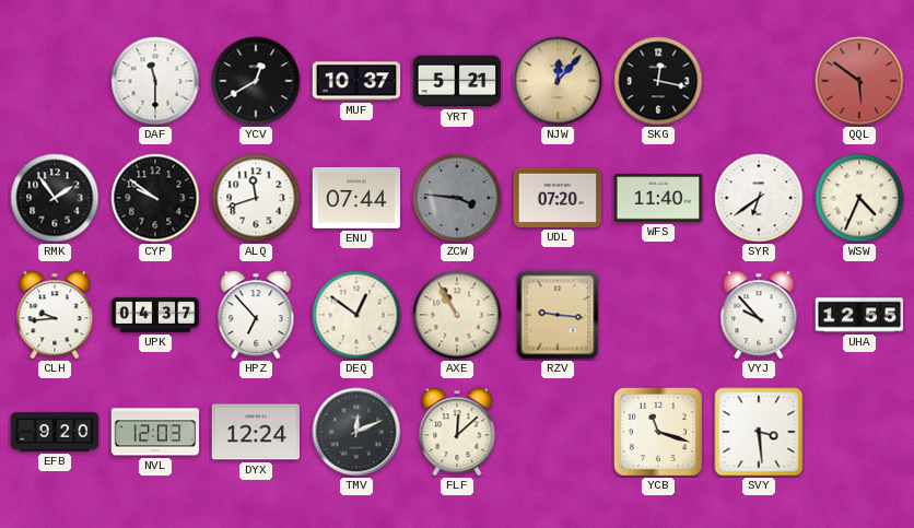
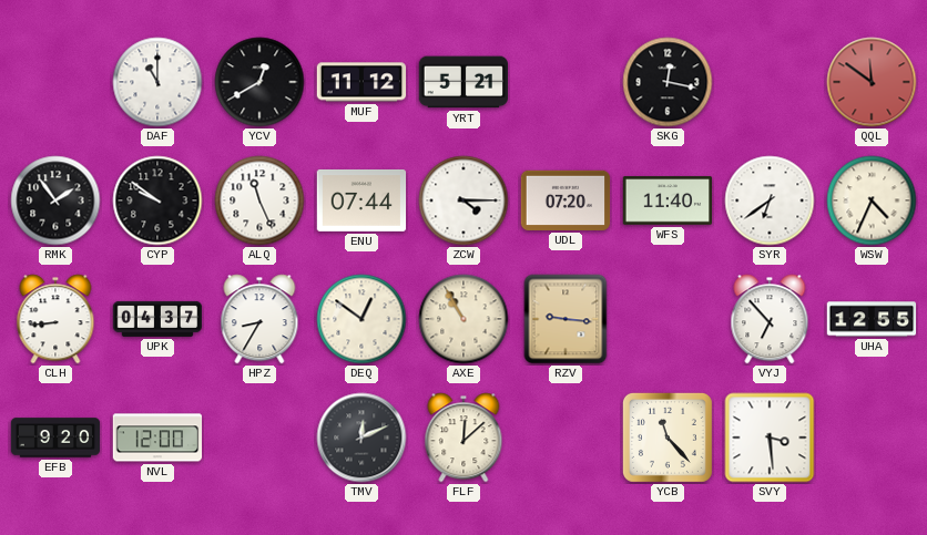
DAF: 11:30 -> 11:00 (157, 82)
MUF: 10:37 -> 11:12 (361, 82)
NJW: 12:07 -> none (558, 81)
QQL: 5:51 -> 11:51 (872, 82)
ALQ: 11:42 -> 11:26 (259, 200)
ZCW: 3:46 -> 4:15 (463, 200)
ZCW dial: grey -> white (463, 200)
CLH: 9:44 -> 8:44 (55, 319)
HPZ: 6:53 -> 8:35 (259, 319)
VYJ: 9:53 -> 6:53 (770, 319)
NVL: 12:03 -> 12:00 (157, 438)
DYX: 12:24 -> none (256, 432)
YCB: 11:18 -> 11:23 (668, 438)
